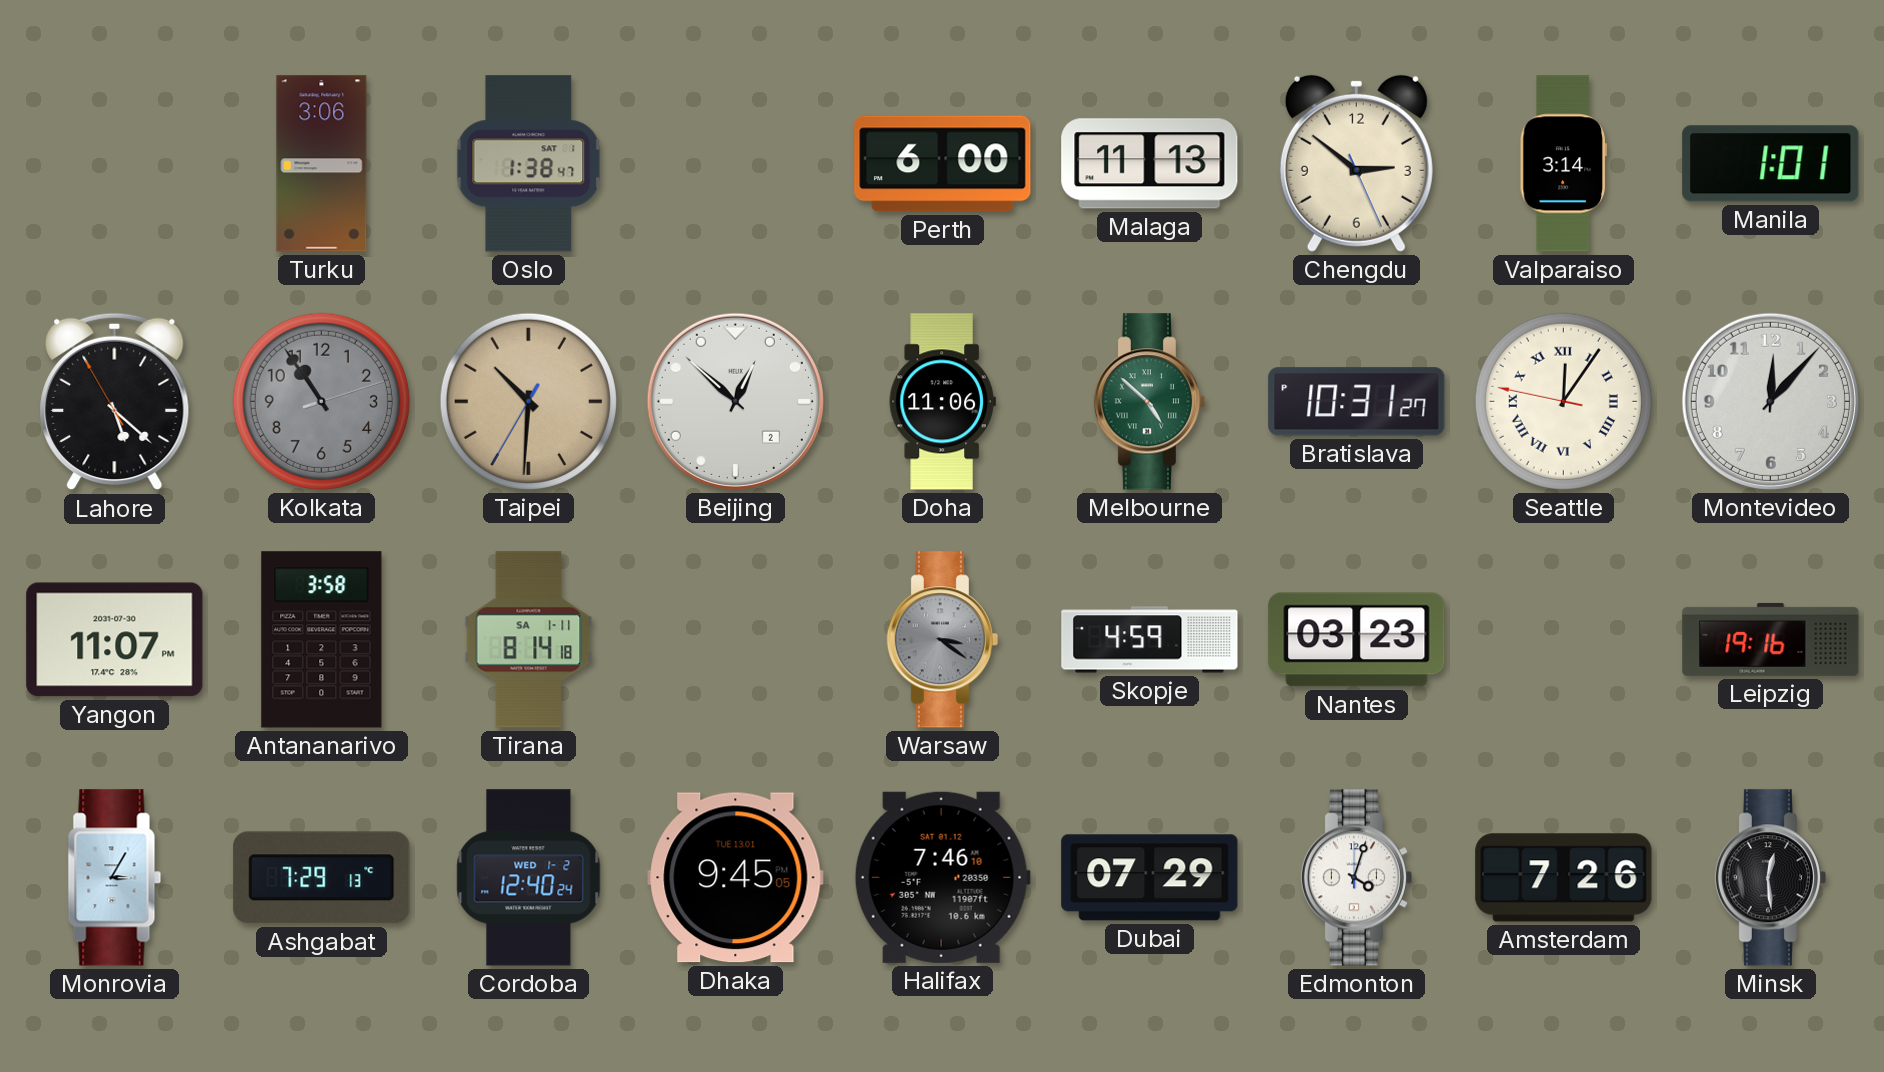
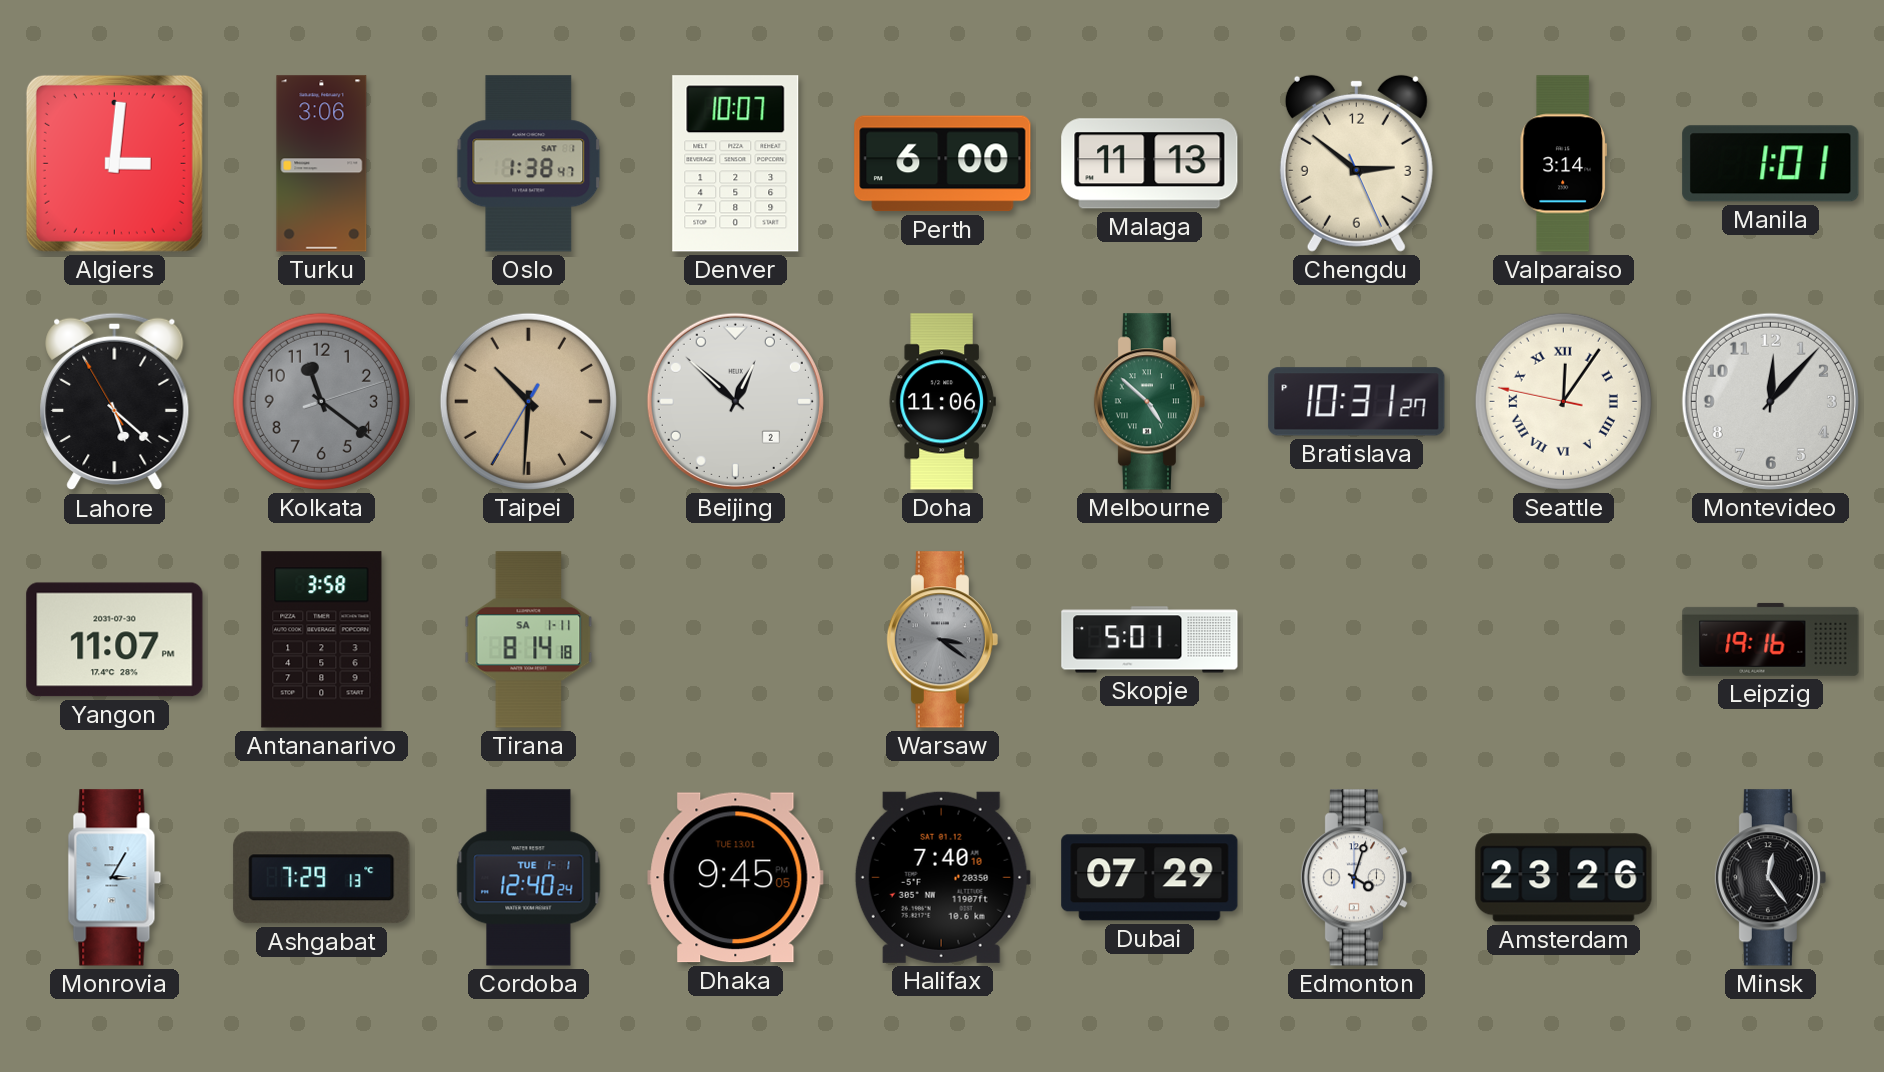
Algiers: none -> 3:01 (114, 163)
Denver: none -> 10:07 (736, 164)
Kolkata: 10:54 -> 11:21 (321, 401)
Skopje: 4:59 -> 5:01 (1150, 640)
Nantes: 03:23 -> none (1357, 640)
Cordoba date: WED 1-2 -> TUE 1-1 (529, 878)
Halifax: 7:46 -> 7:40 (942, 877)
Amsterdam: 7:26 -> 23:26 (1564, 878)
Minsk: 12:29 -> 12:24 (1770, 878)
